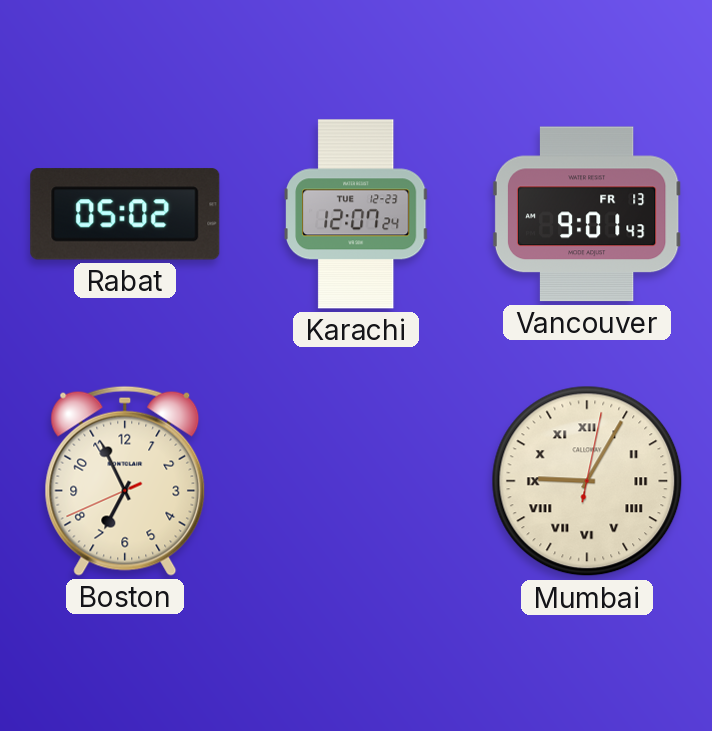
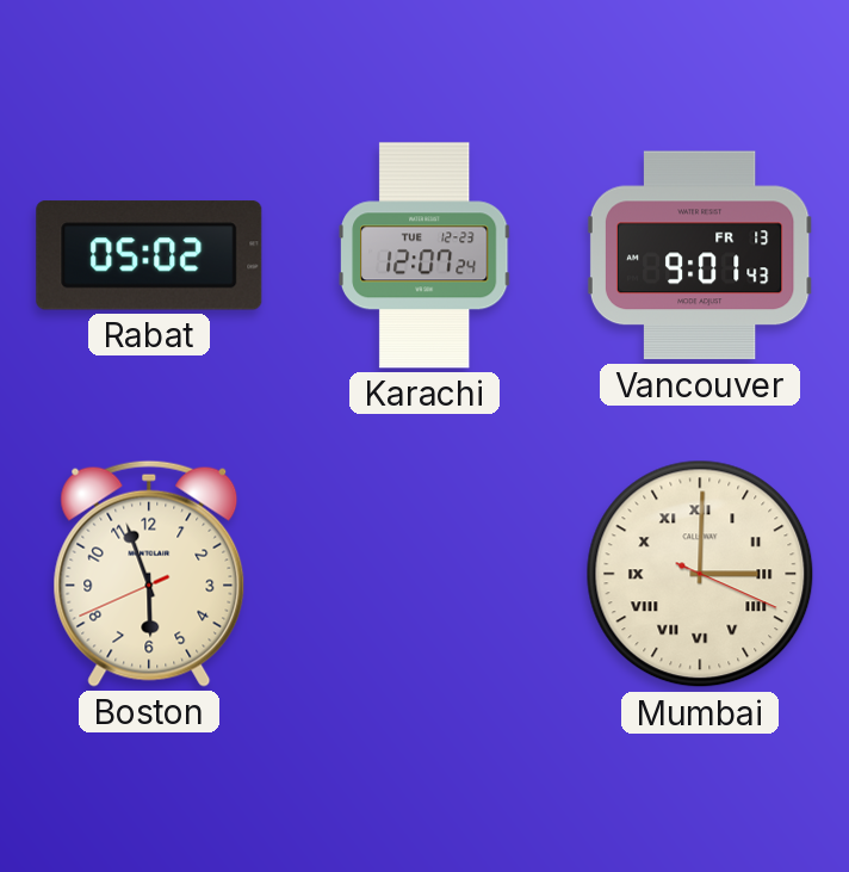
Boston: 6:55 -> 5:56 (149, 574)
Mumbai: 9:05 -> 3:00 (700, 574)
